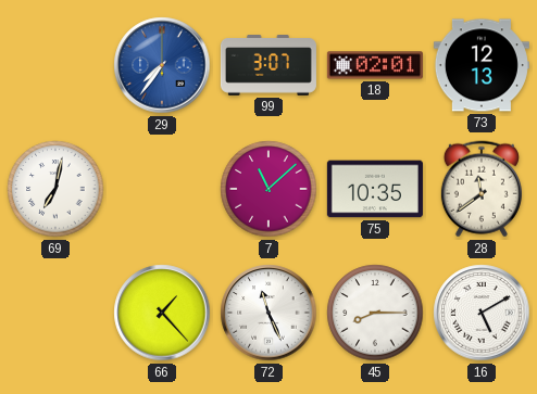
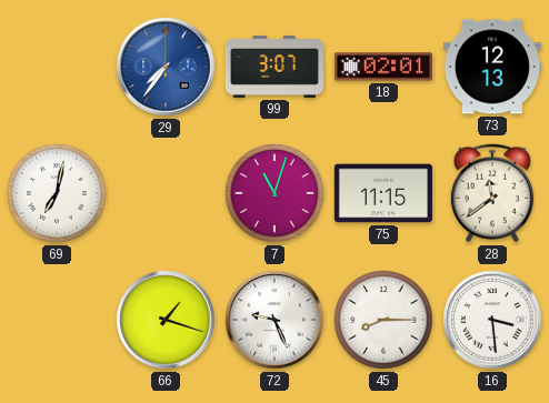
7: 11:08 -> 11:03 (274, 193)
75: 10:35 -> 11:15 (383, 193)
66: 1:23 -> 1:18 (166, 320)
72: 11:26 -> 9:26 (274, 320)
16: 5:10 -> 3:29 (492, 320)
